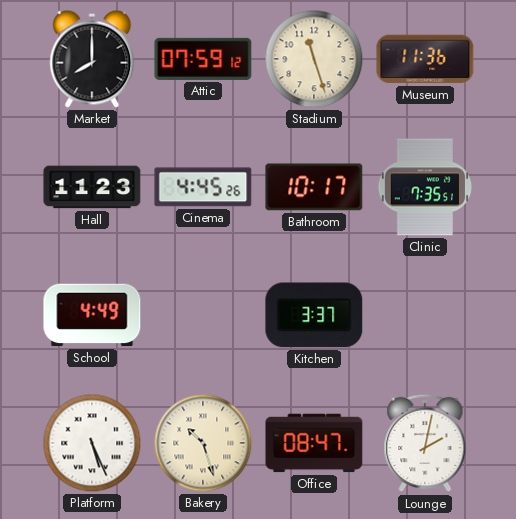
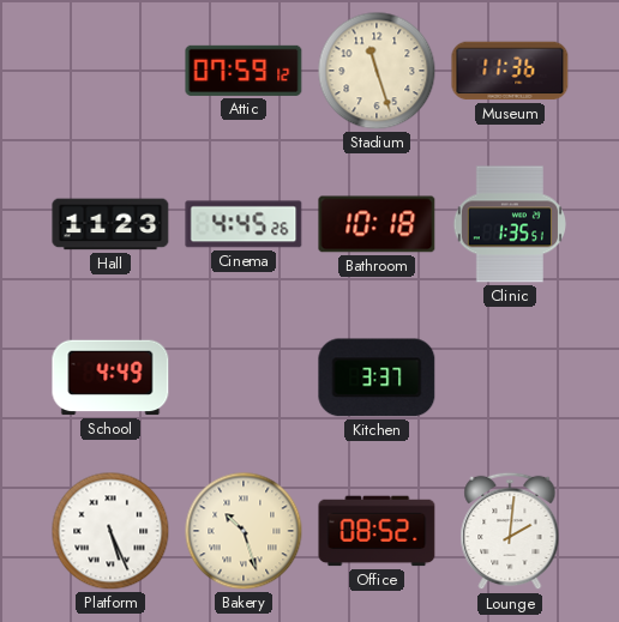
Market: 8:00 -> none (92, 59)
Bathroom: 10:17 -> 10:18 (377, 224)
Clinic: 7:35 -> 1:35 (509, 224)
Office: 08:47 -> 08:52 (377, 531)
Lounge: 2:02 -> 2:01 (510, 531)
